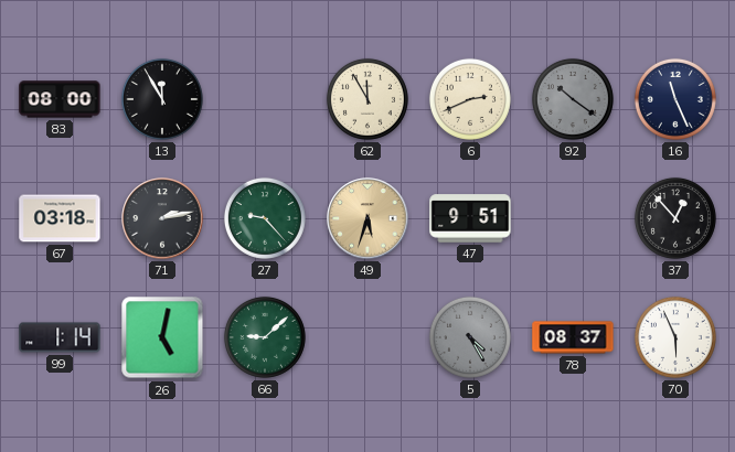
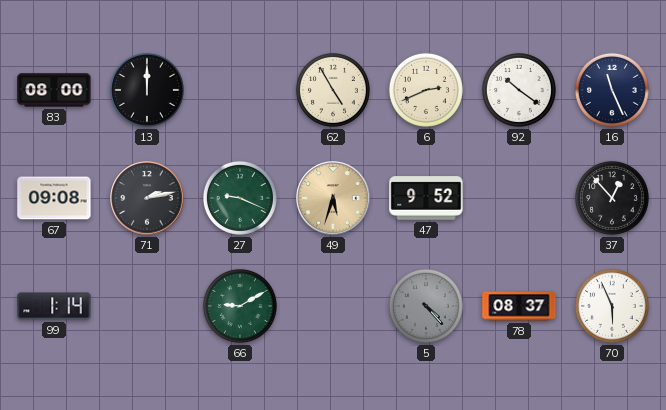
13: 11:55 -> 12:00 (147, 90)
62: 11:55 -> 4:55 (333, 90)
92 dial: grey -> white (519, 90)
67: 03:18 -> 09:08 (54, 198)
27: 9:23 -> 9:19 (240, 198)
47: 9:51 -> 9:52 (426, 198)
26: 5:02 -> none (162, 337)
66: 9:08 -> 9:10 (240, 306)
5: 4:25 -> 4:23 (426, 306)
